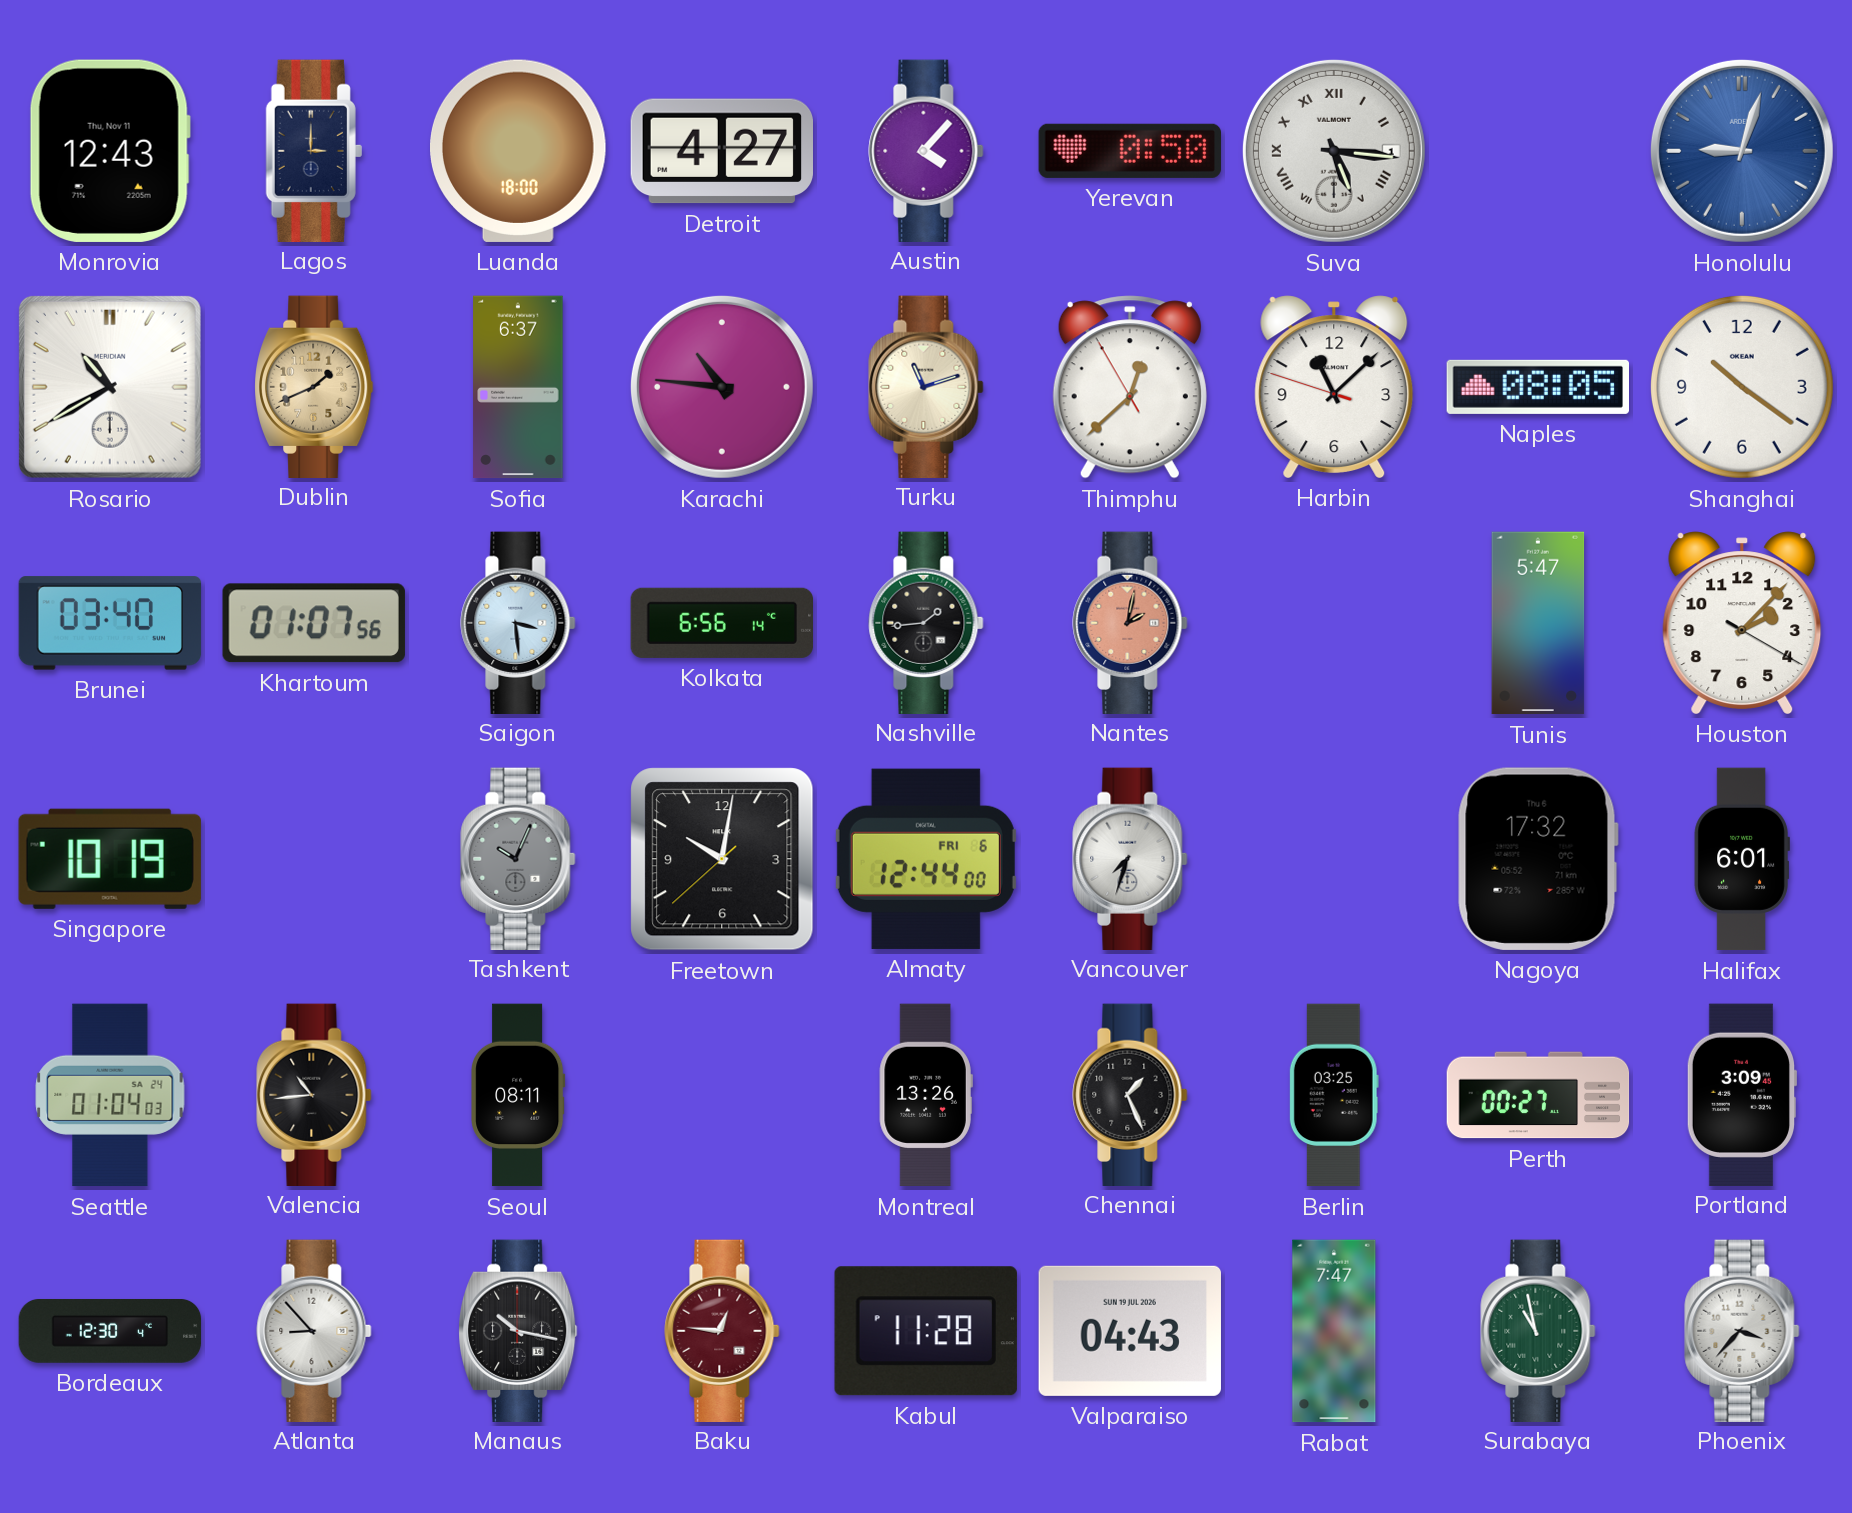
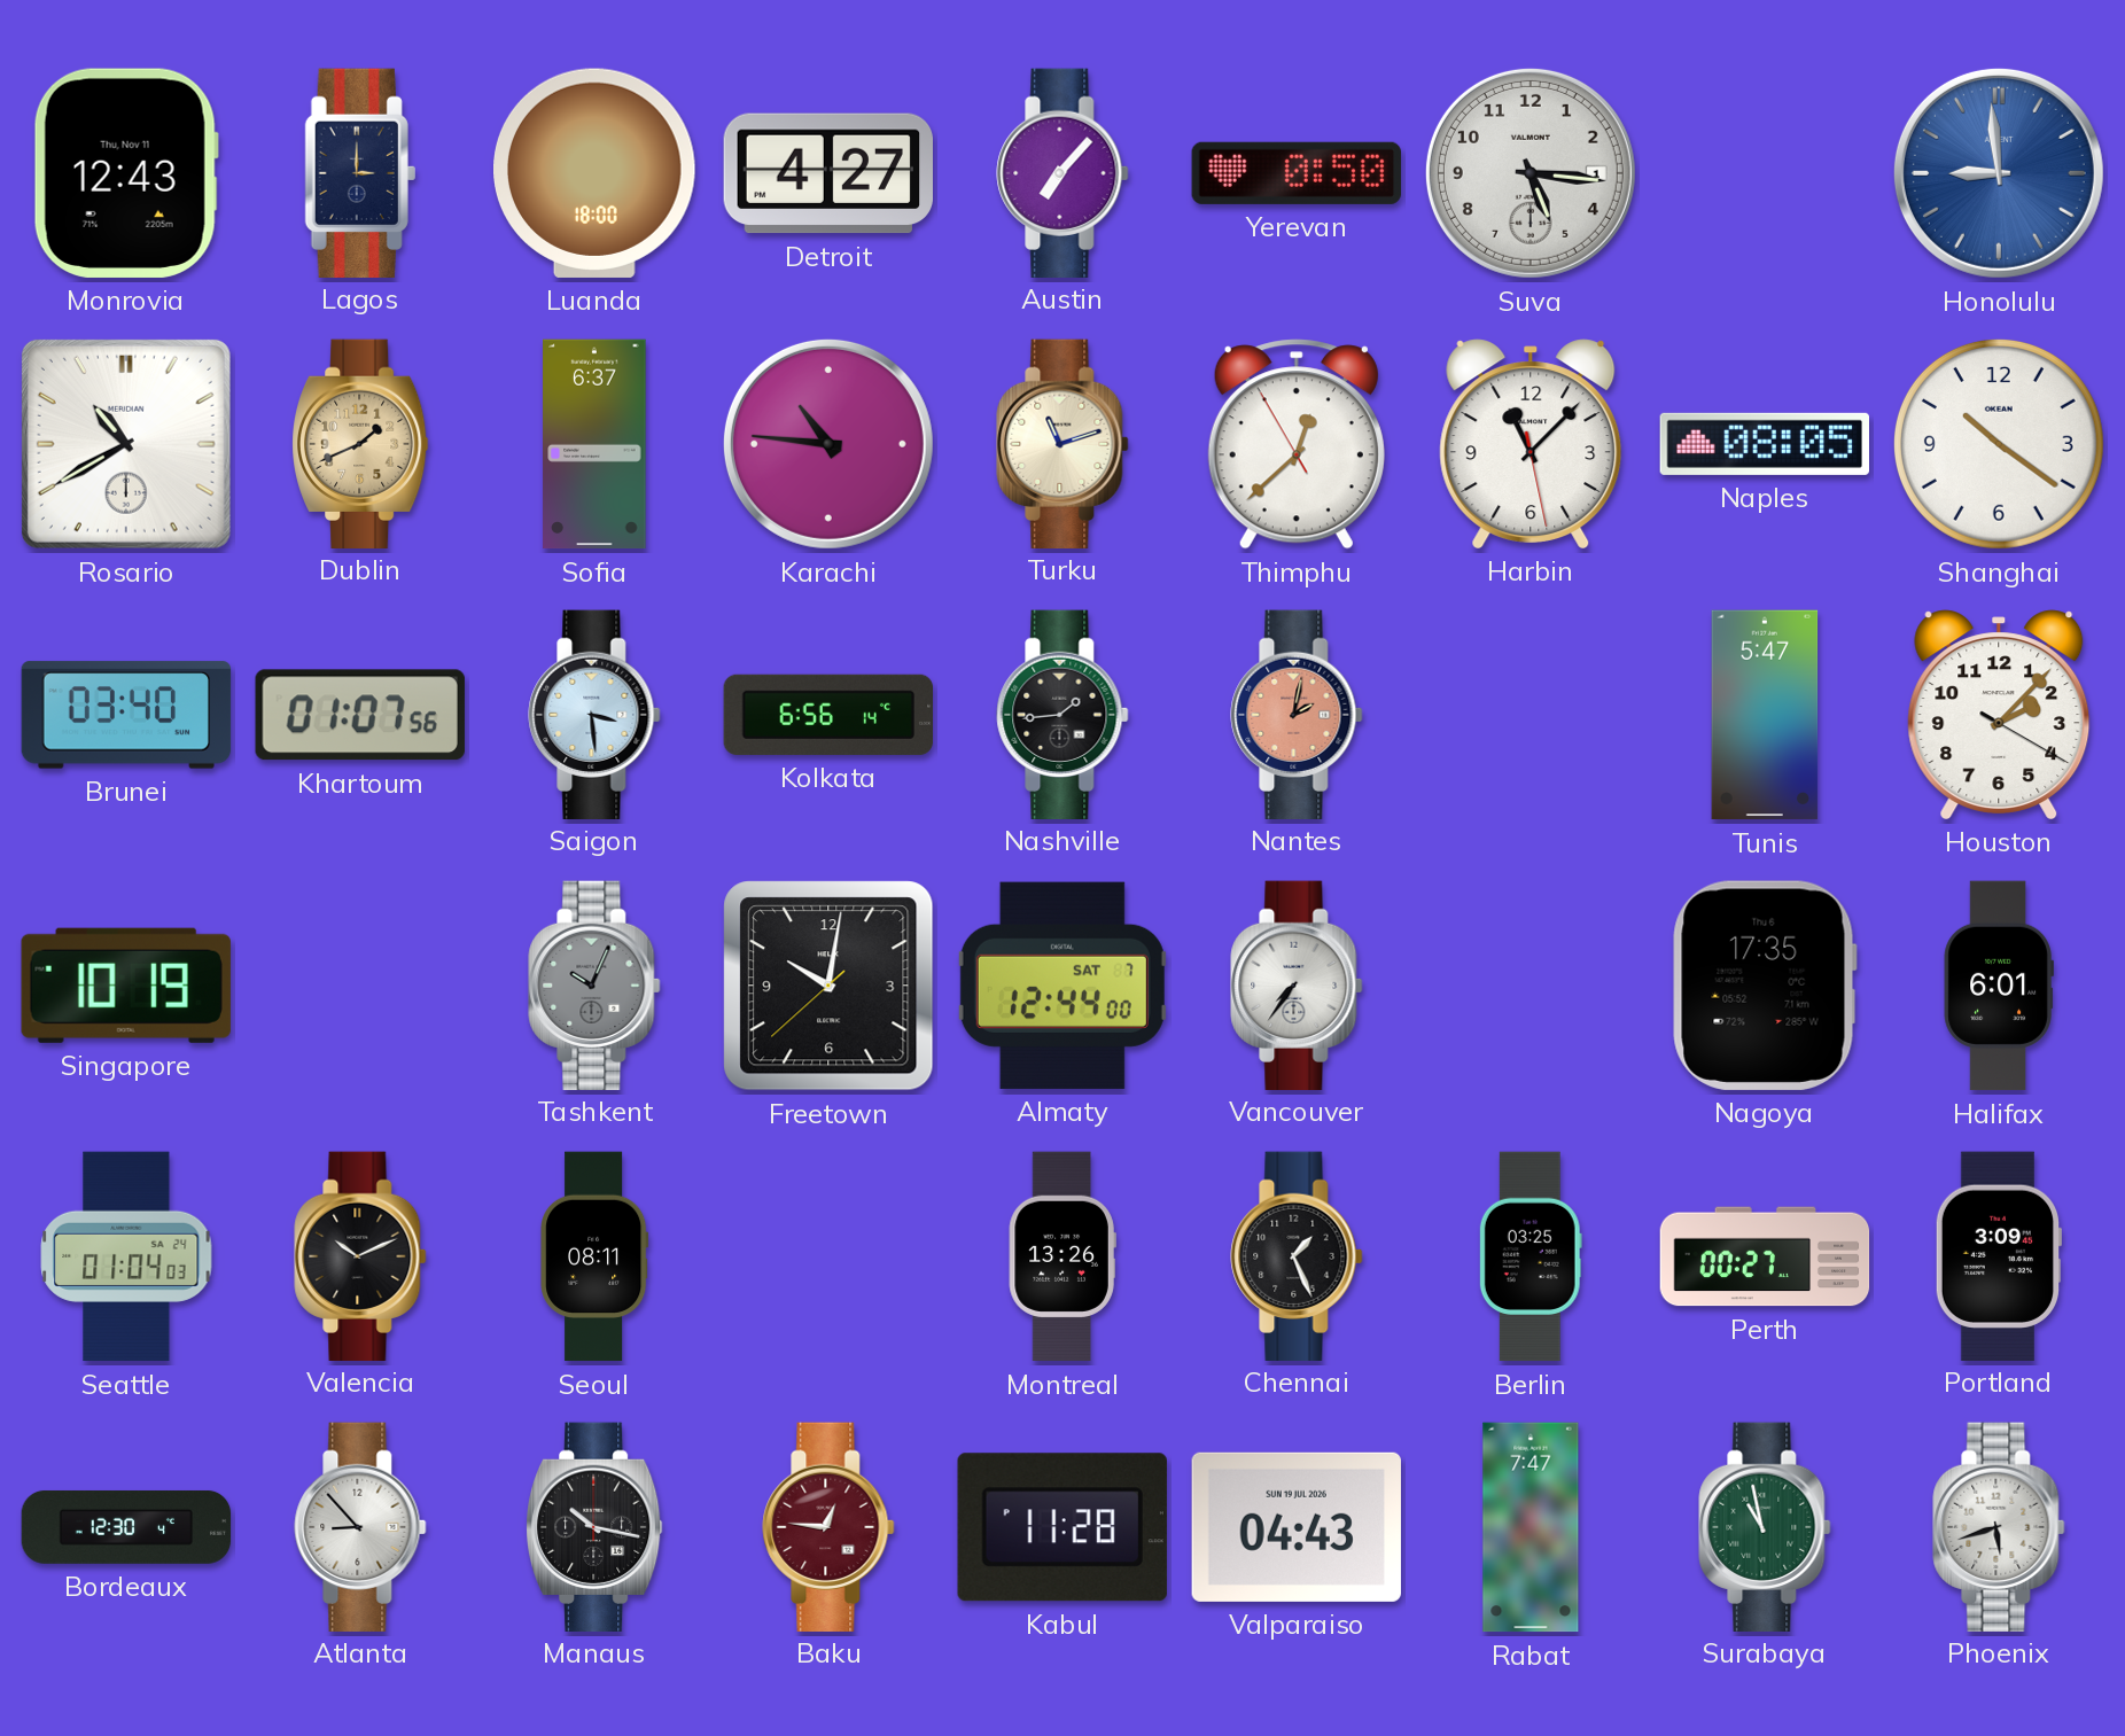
Austin: 4:07 -> 7:07 (1062, 172)
Suva numerals: Roman -> Arabic (1531, 173)
Honolulu: 9:03 -> 8:59 (1999, 173)
Harbin: 11:07:48 -> 11:07:28 (1531, 444)
Almaty date: FRI 6 -> SAT 7 (1062, 986)
Vancouver: 7:33 -> 7:36 (1297, 984)
Nagoya: 17:32 -> 17:35 (1765, 986)
Valencia: 10:44 -> 10:11 (360, 1255)
Phoenix: 3:37 -> 5:42 (1999, 1526)
